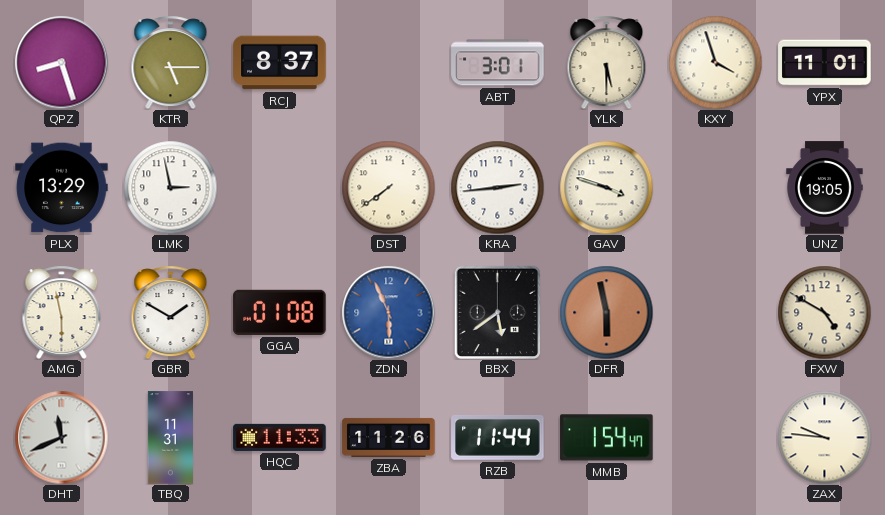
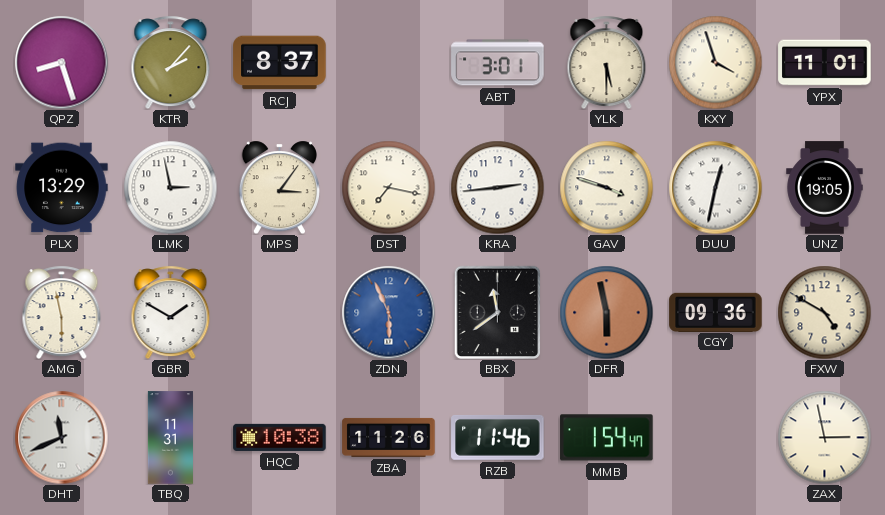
KTR: 5:15 -> 2:07 (171, 62)
MPS: none -> 3:06 (279, 187)
DST: 7:39 -> 7:17 (388, 187)
DUU: none -> 12:32 (715, 187)
GGA: 01:08 -> none (280, 312)
BBX: 5:39 -> 11:39 (498, 312)
CGY: none -> 09:36 (716, 312)
HQC: 11:33 -> 10:38 (280, 437)
RZB: 11:44 -> 11:46 (498, 437)
ZAX: 9:46 -> 2:58 (824, 437)
